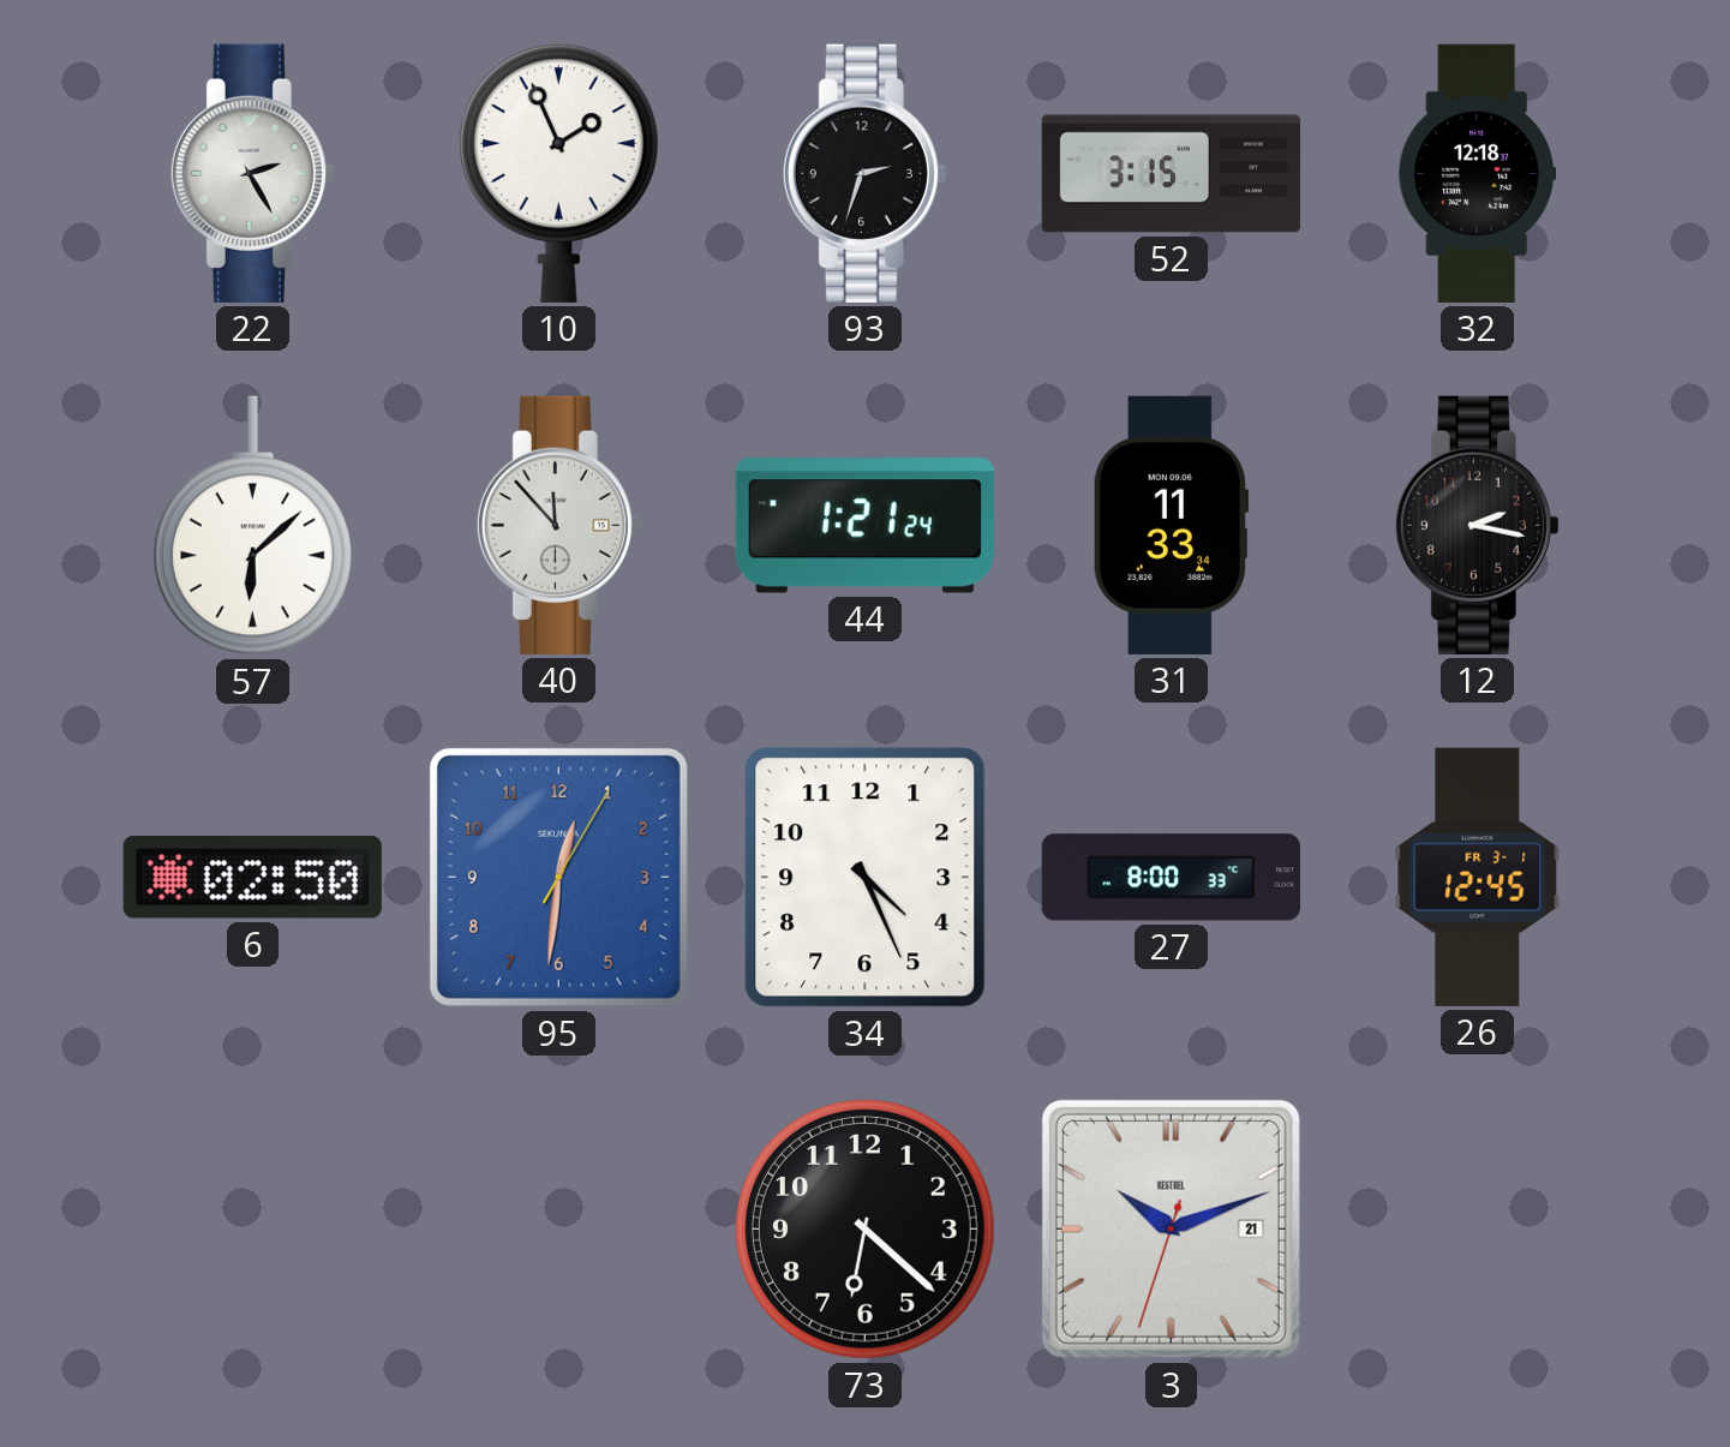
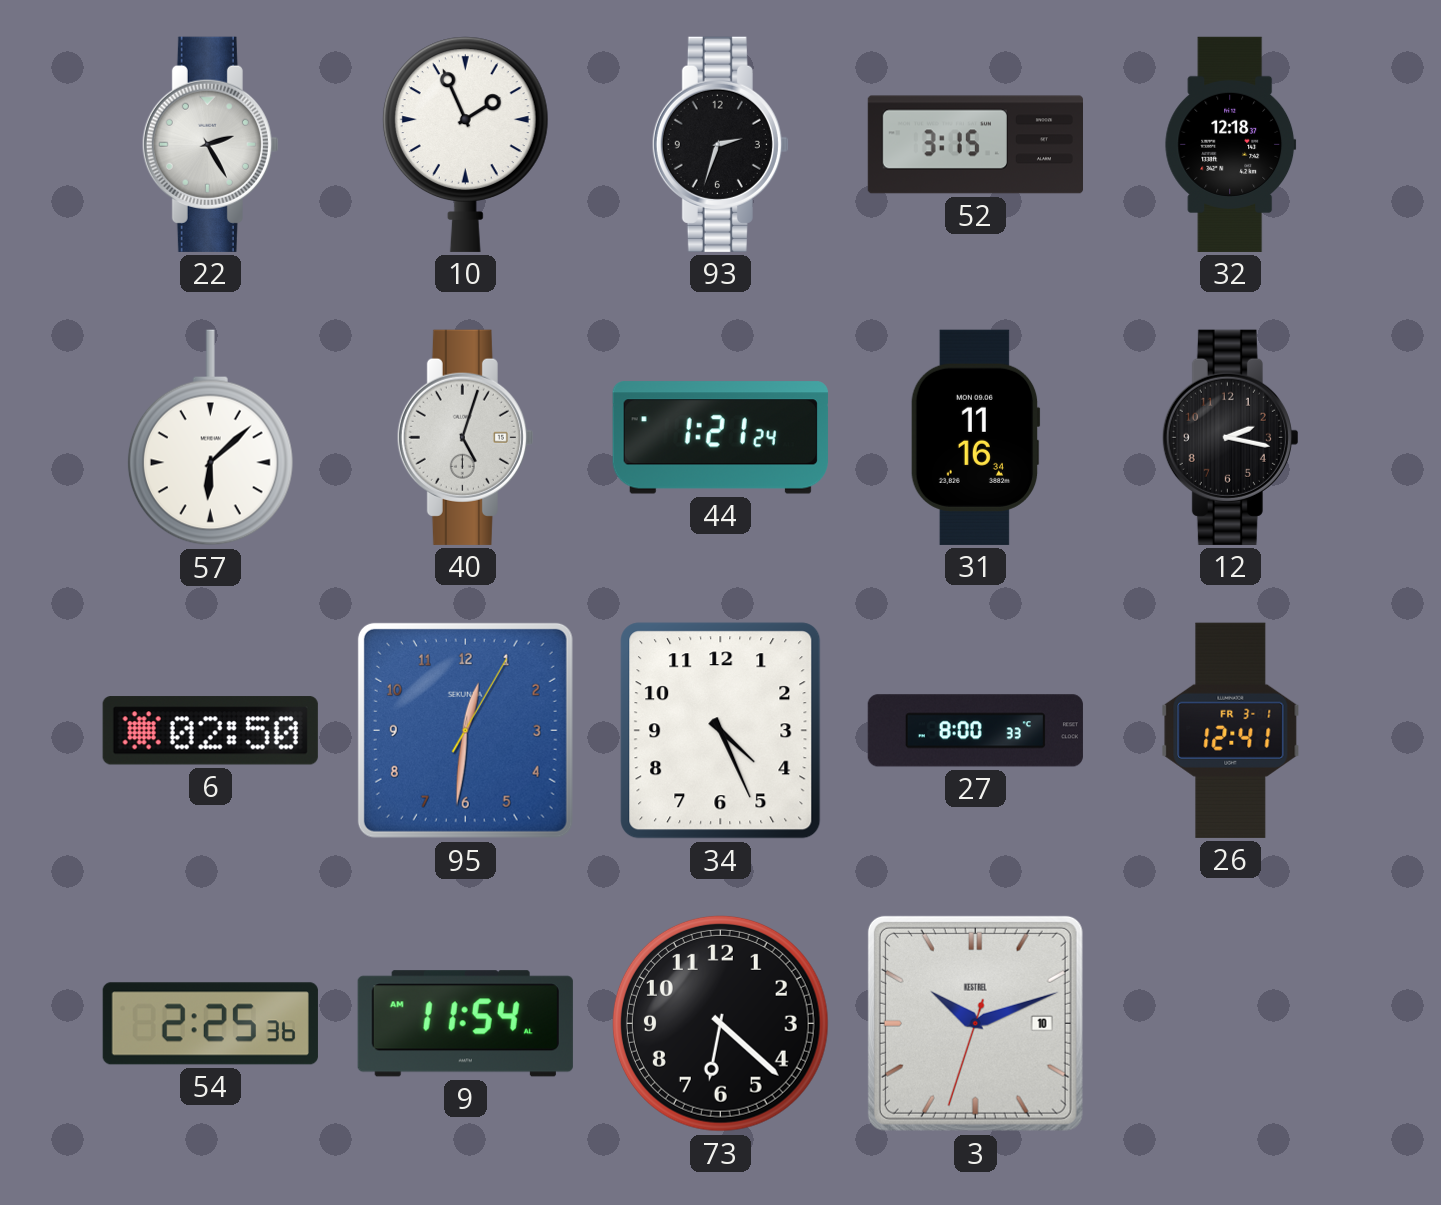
40: 11:53 -> 5:03 (465, 437)
31: 11:33 -> 11:16 (975, 437)
26: 12:45 -> 12:41 (1231, 730)
54: none -> 2:25 (210, 1024)
9: none -> 11:54 (465, 1024)
3 date: 21 -> 10 (975, 1023)
